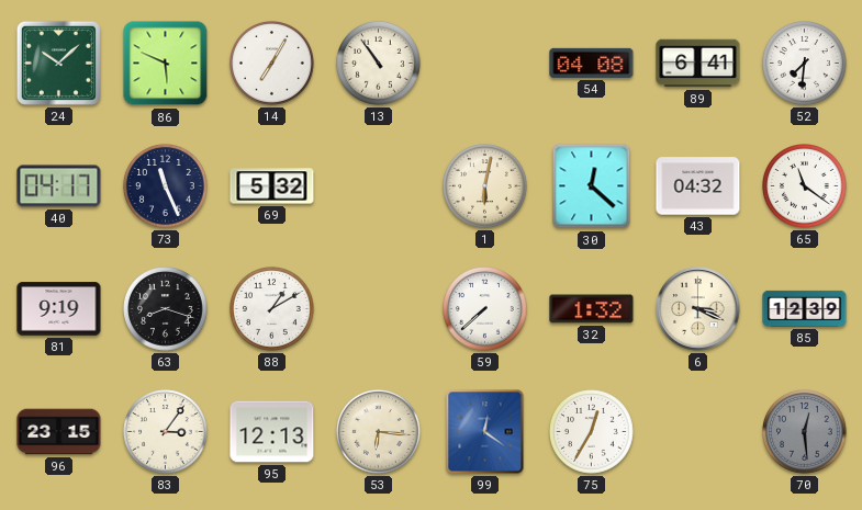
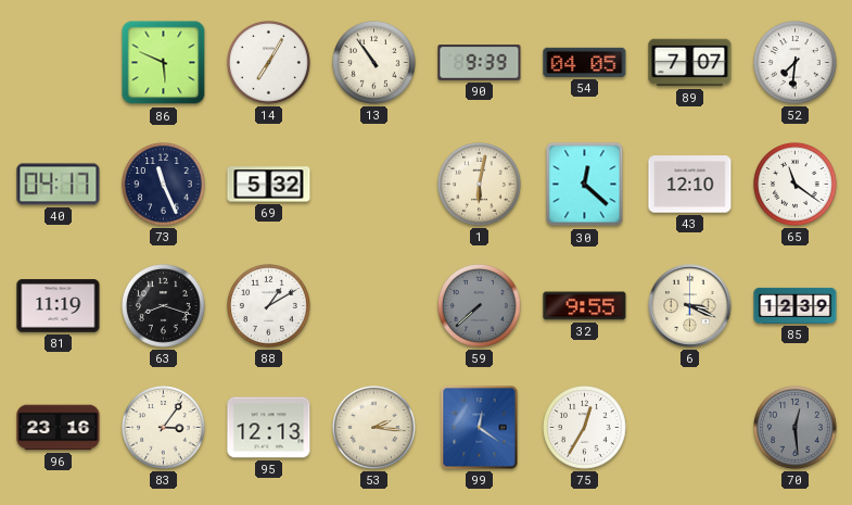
24: 10:08 -> none (58, 63)
90: none -> 9:39 (480, 63)
54: 04:08 -> 04:05 (585, 62)
89: 6:41 -> 7:07 (690, 63)
43: 04:32 -> 12:10 (690, 185)
81: 9:19 -> 11:19 (59, 306)
59 dial: white -> grey (480, 306)
32: 1:32 -> 9:55 (585, 306)
96: 23:15 -> 23:16 (59, 428)
53: 6:16 -> 2:16 (374, 428)
